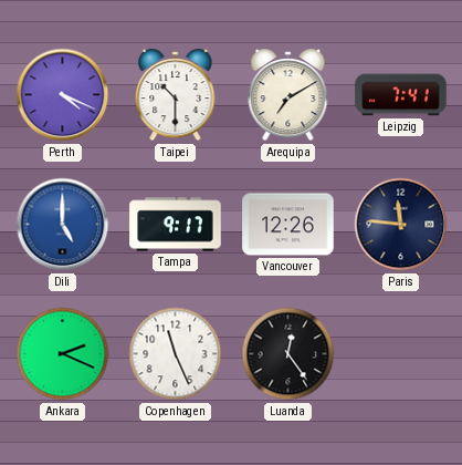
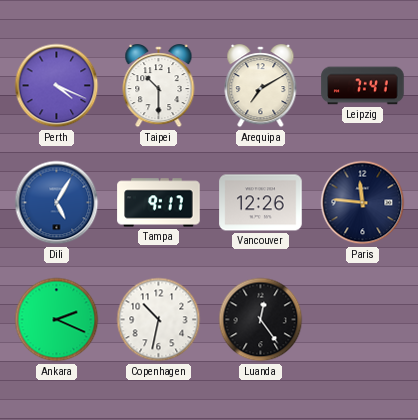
Dili: 5:00 -> 5:05 (57, 203)
Copenhagen: 11:26 -> 10:32 (159, 320)
